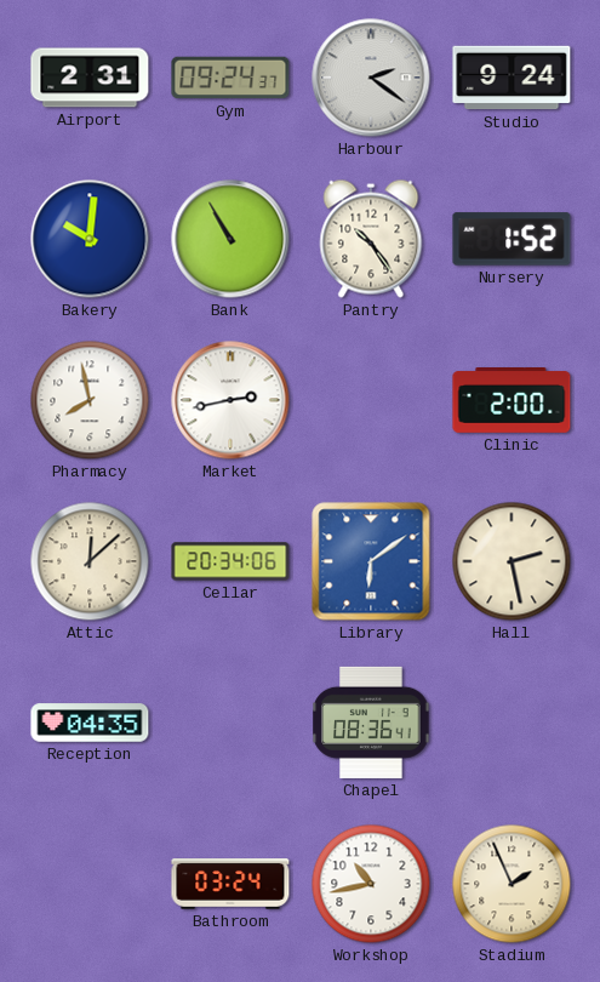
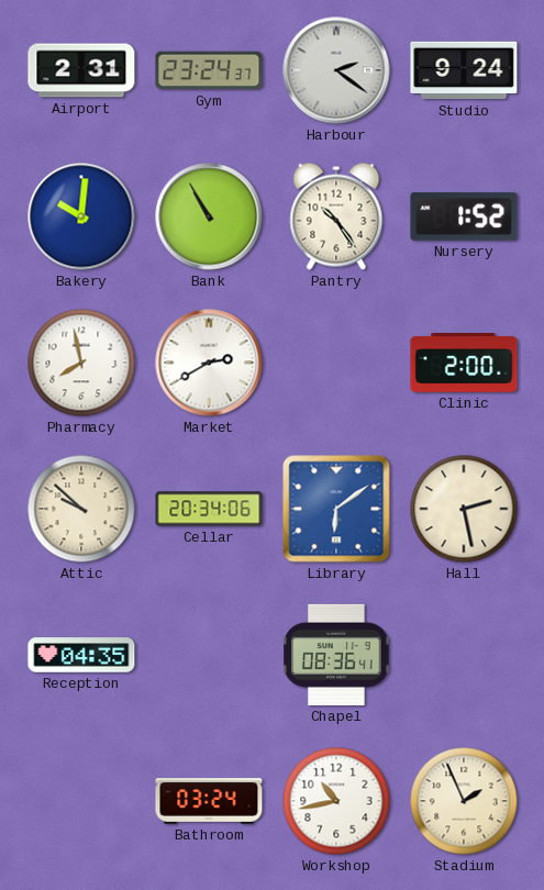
Gym: 09:24 -> 23:24 (209, 70)
Market: 2:43 -> 2:40 (209, 363)
Attic: 12:08 -> 9:52 (81, 509)
